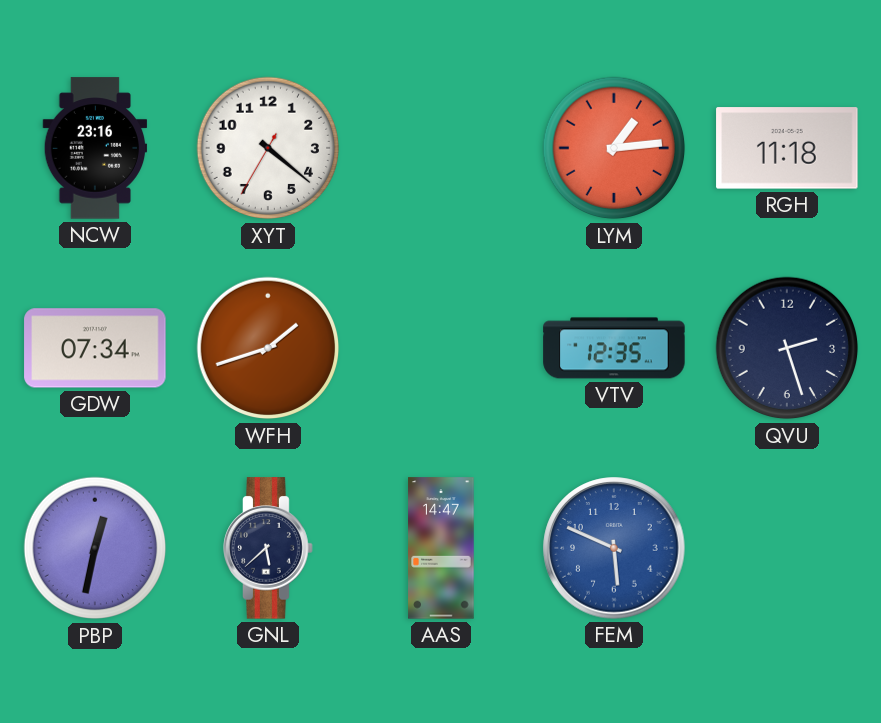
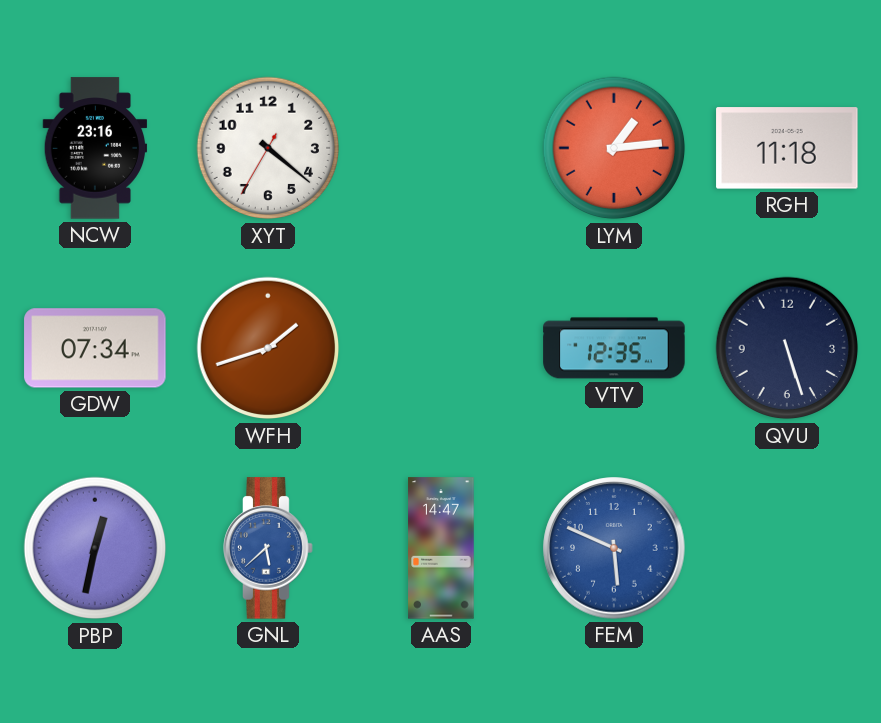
QVU: 2:27 -> 5:27 (787, 348)
GNL dial: navy -> blue (268, 548)
